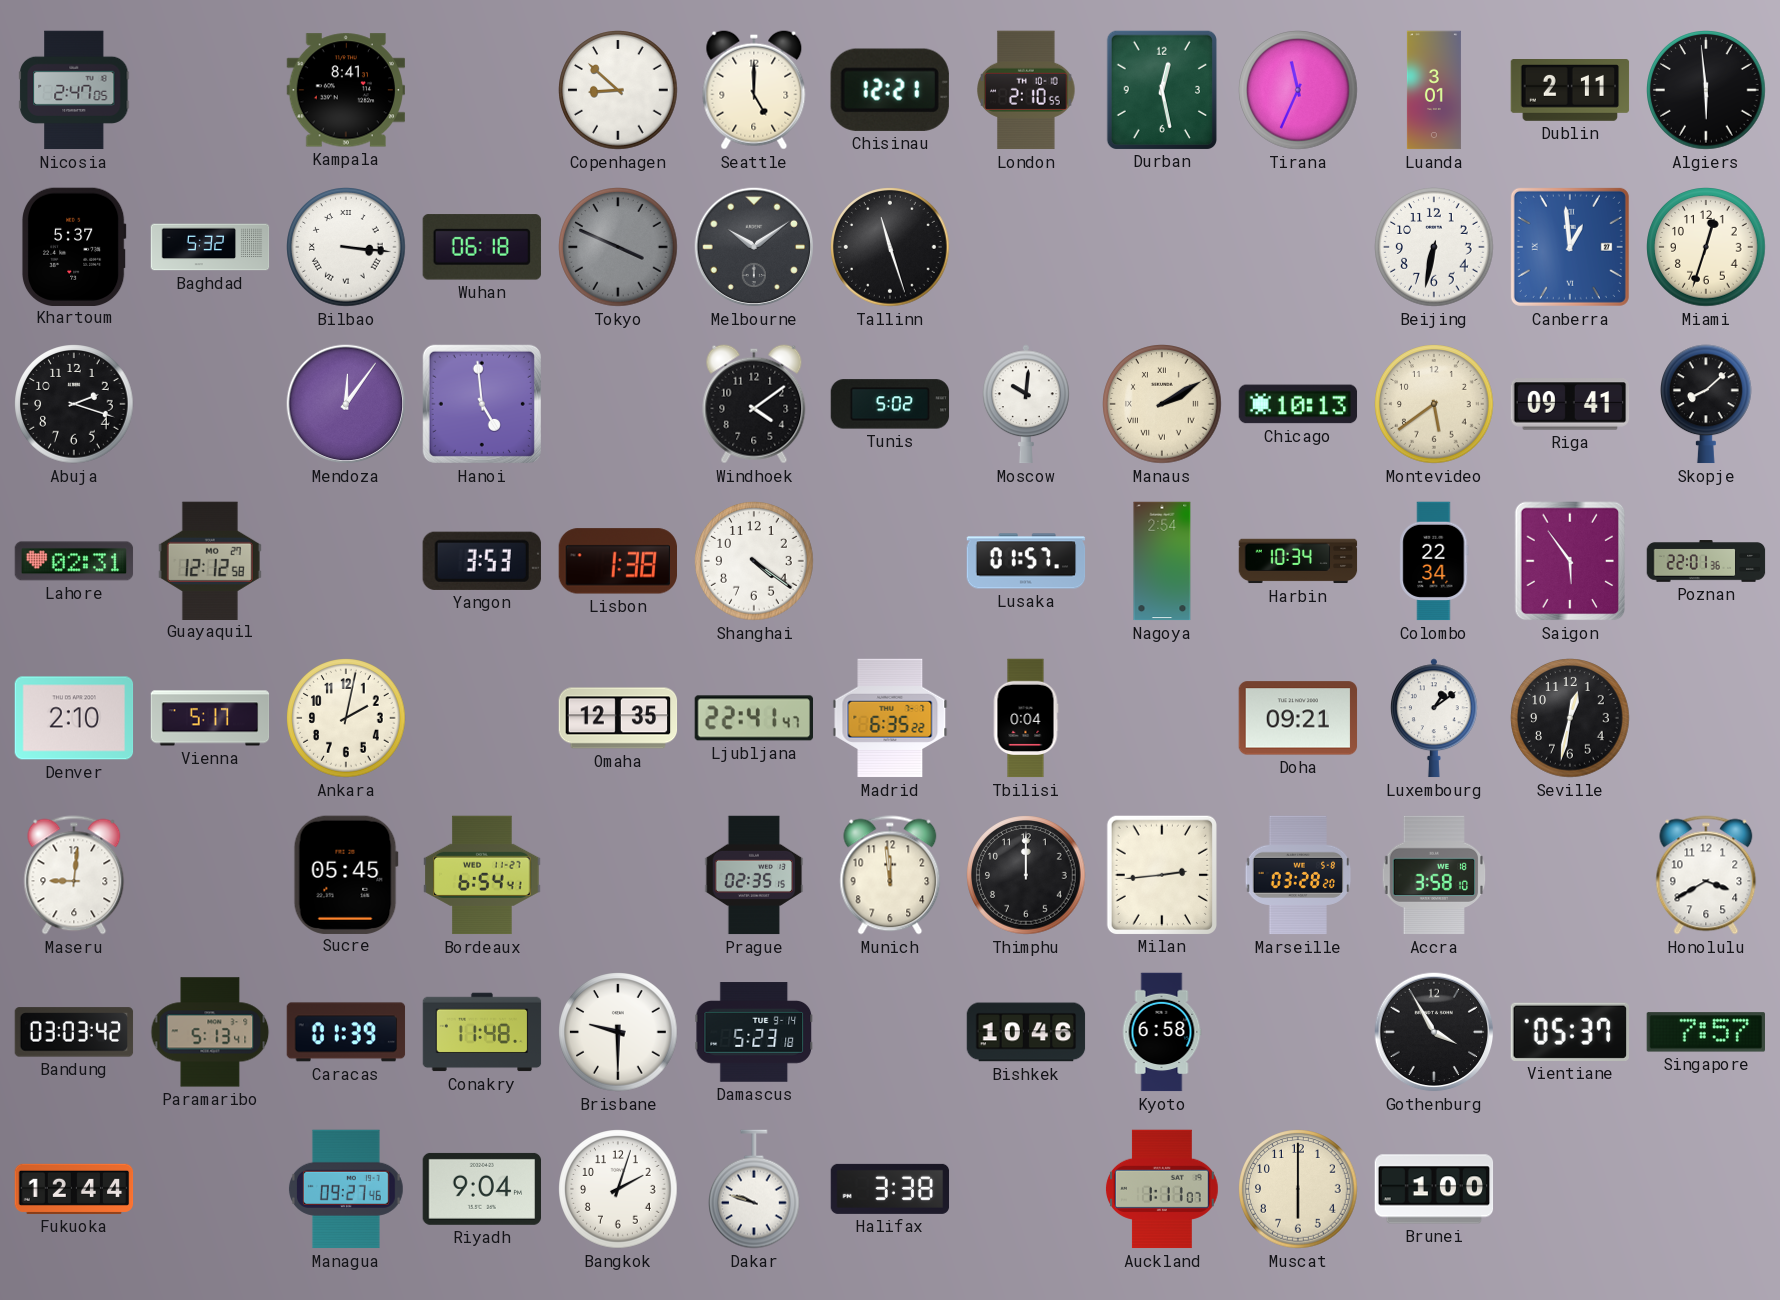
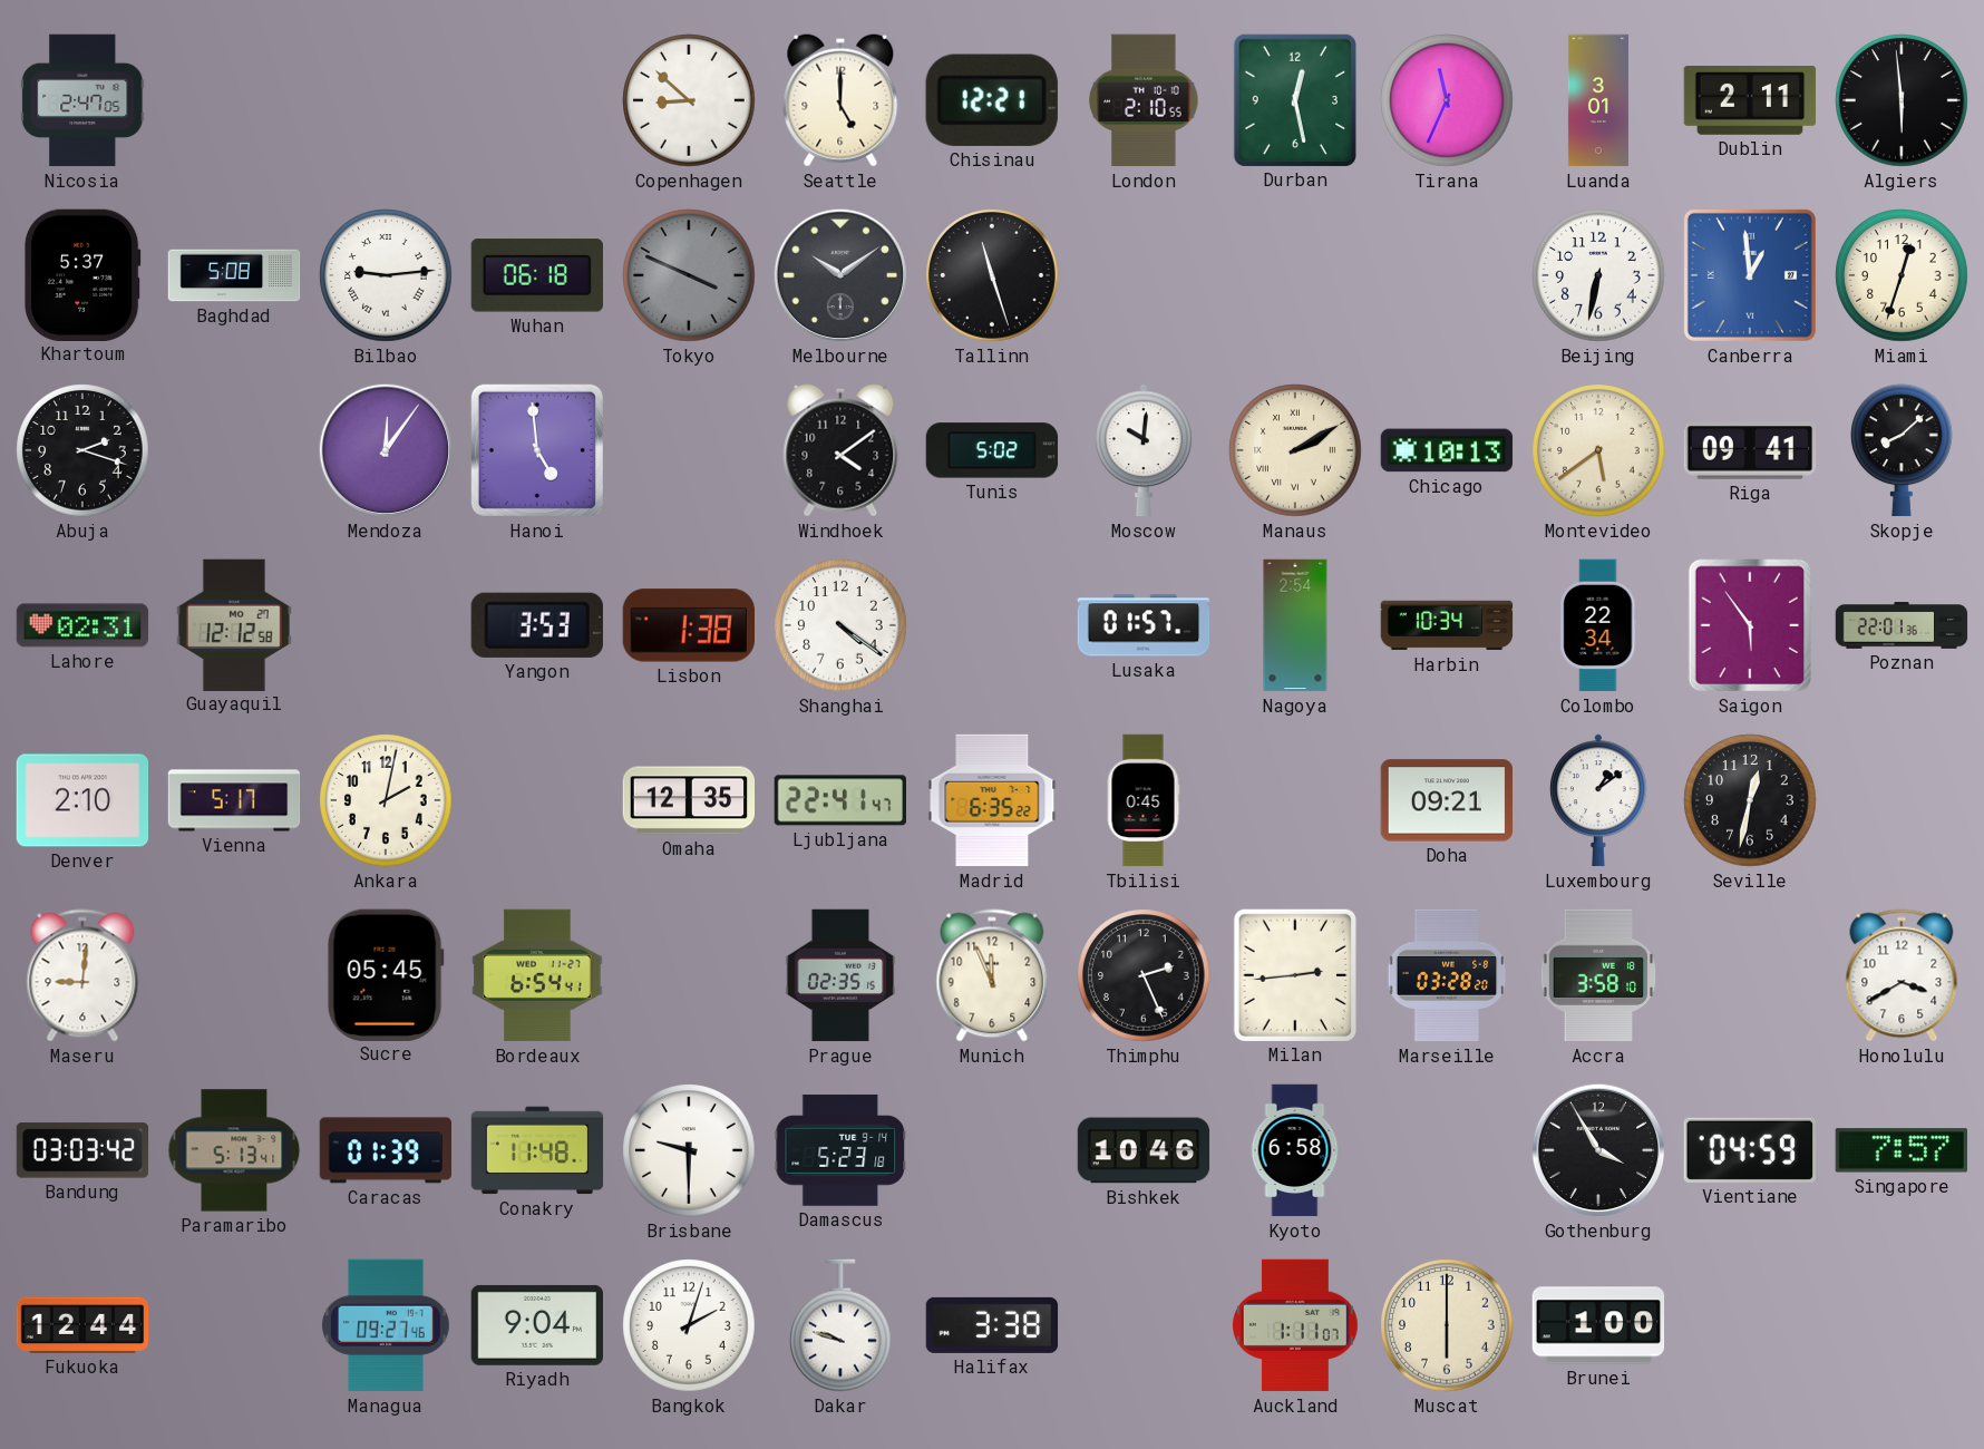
Kampala: 8:41 -> none (345, 90)
Baghdad: 5:32 -> 5:08 (234, 275)
Bilbao: 3:16 -> 9:14 (386, 275)
Tbilisi: 0:04 -> 0:45 (1144, 800)
Munich: 11:59 -> 11:56 (992, 975)
Thimphu: 12:00 -> 2:26 (1144, 975)
Vientiane: 05:37 -> 04:59 (1750, 1150)
